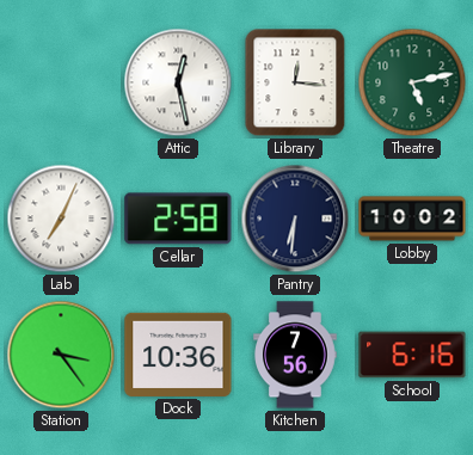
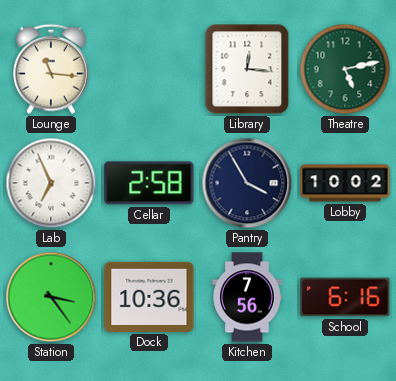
Lounge: none -> 11:16 (52, 69)
Attic: 12:28 -> none (178, 82)
Lab: 7:04 -> 6:56 (51, 183)
Pantry: 6:31 -> 3:55 (247, 183)
